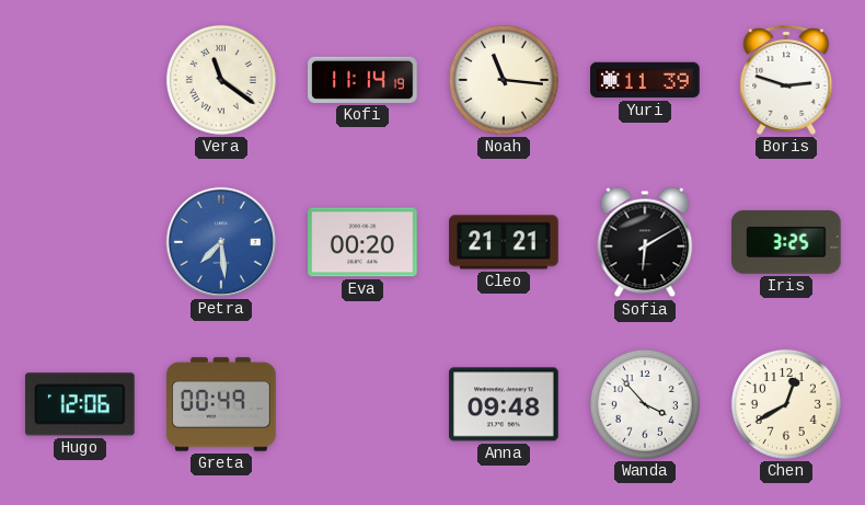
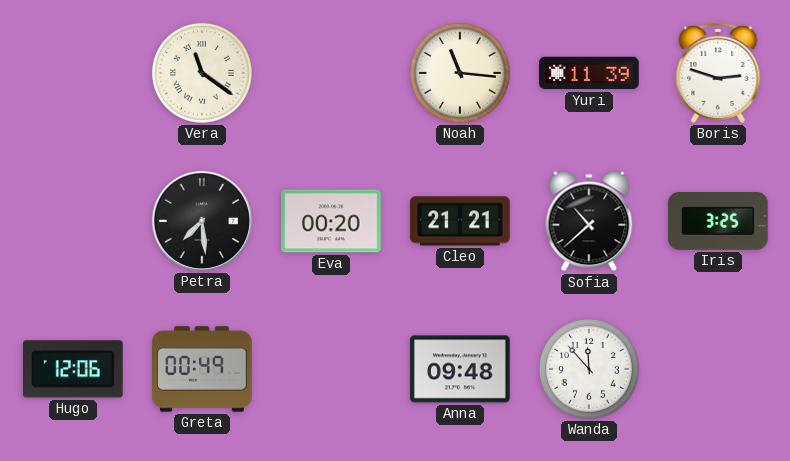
Kofi: 11:14 -> none (362, 80)
Petra dial: blue -> black (202, 221)
Sofia: 6:10 -> 10:38 (589, 221)
Wanda: 3:53 -> 11:53 (589, 369)
Chen: 12:40 -> none (786, 404)
